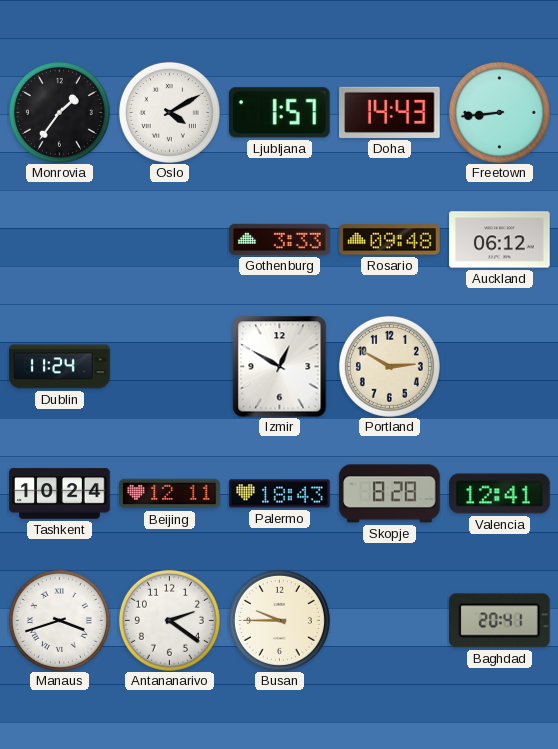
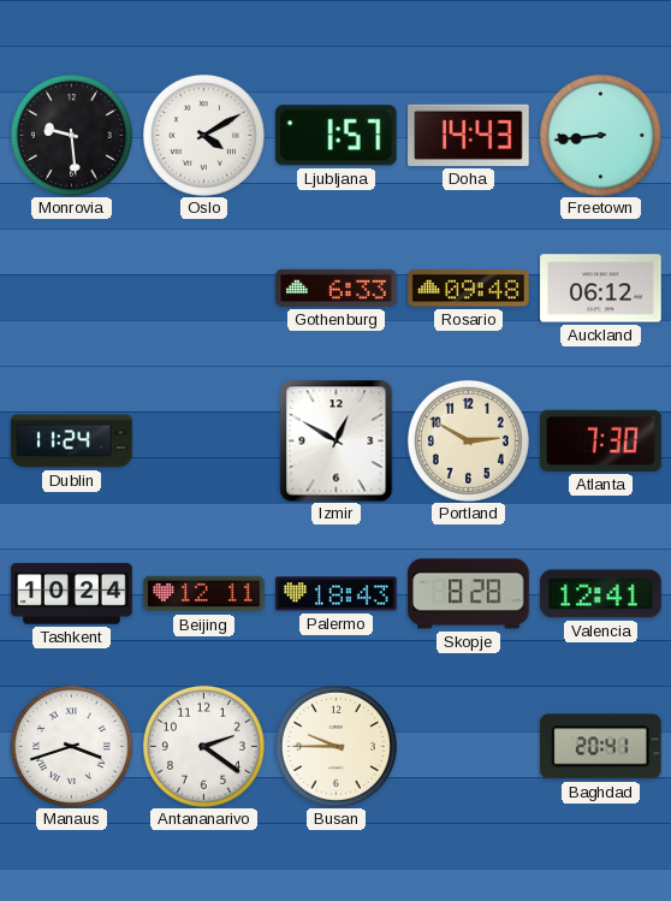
Monrovia: 1:36 -> 9:29 (71, 135)
Gothenburg: 3:33 -> 6:33 (337, 288)
Atlanta: none -> 7:30 (601, 440)
